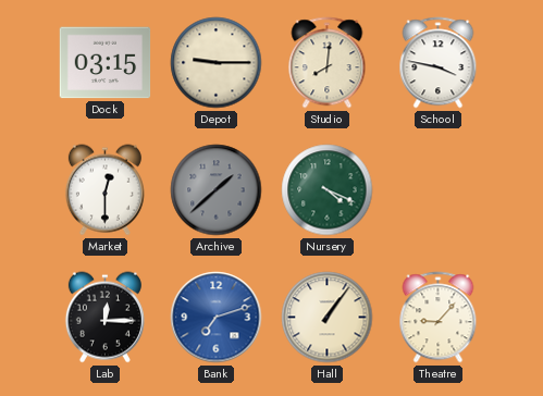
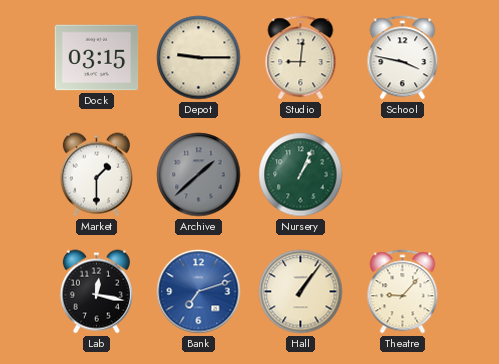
Studio: 8:01 -> 9:01 (301, 58)
Market: 12:30 -> 1:30 (96, 175)
Nursery: 4:19 -> 1:04 (301, 175)
Lab: 12:15 -> 12:17 (96, 292)
